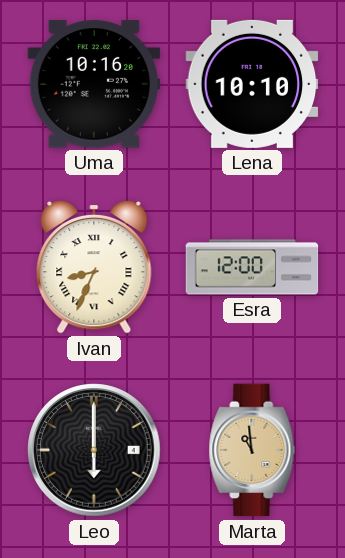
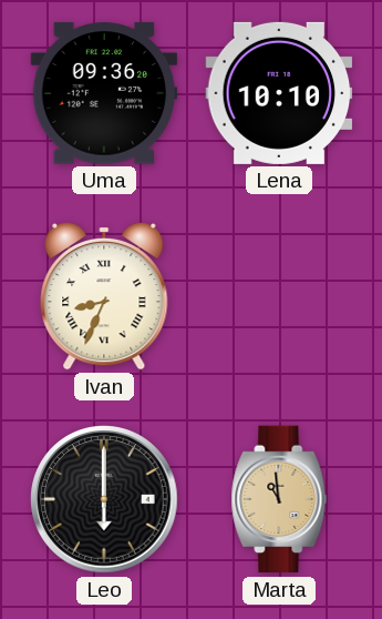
Uma: 10:16 -> 09:36 (104, 93)
Esra: 12:00 -> none (252, 267)
